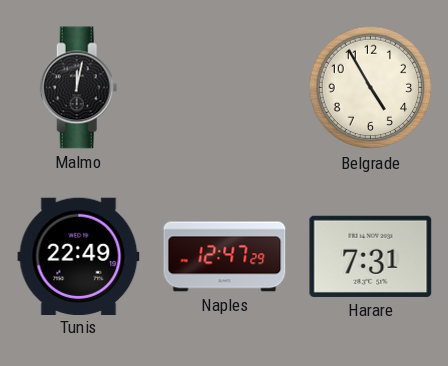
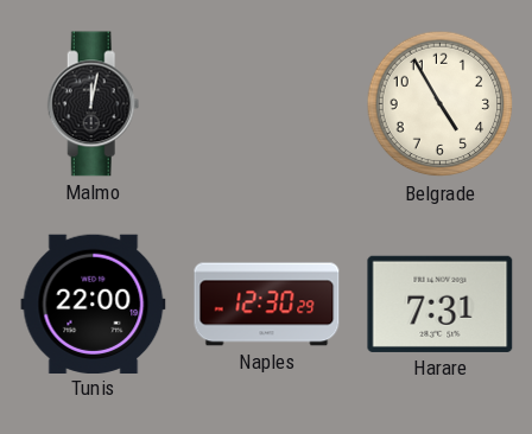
Tunis: 22:49 -> 22:00 (94, 304)
Naples: 12:47 -> 12:30 (267, 305)
